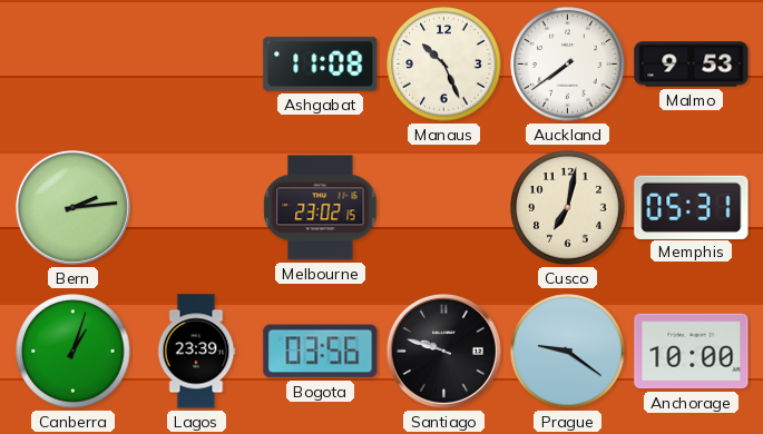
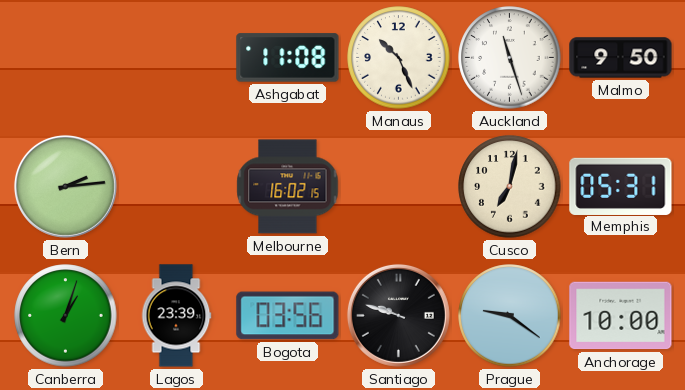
Auckland: 7:39 -> 11:27 (510, 58)
Malmo: 9:53 -> 9:50 (621, 58)
Melbourne: 23:02 -> 16:02 (288, 187)
